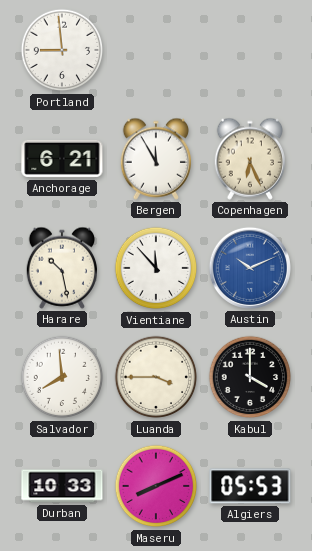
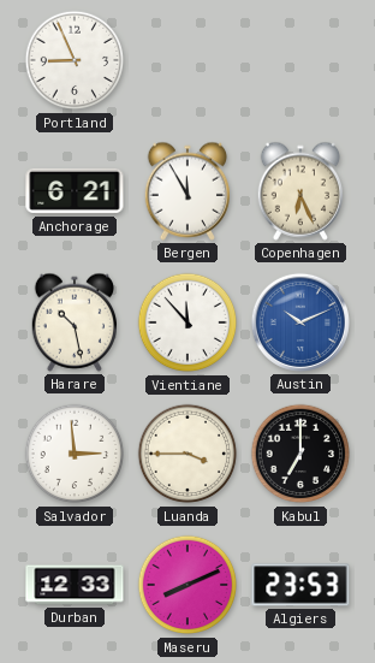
Portland: 8:59 -> 8:56 (75, 60)
Salvador: 7:59 -> 2:59 (75, 454)
Kabul: 4:00 -> 7:00 (300, 454)
Durban: 10:33 -> 12:33 (75, 585)
Algiers: 05:53 -> 23:53 (300, 585)
